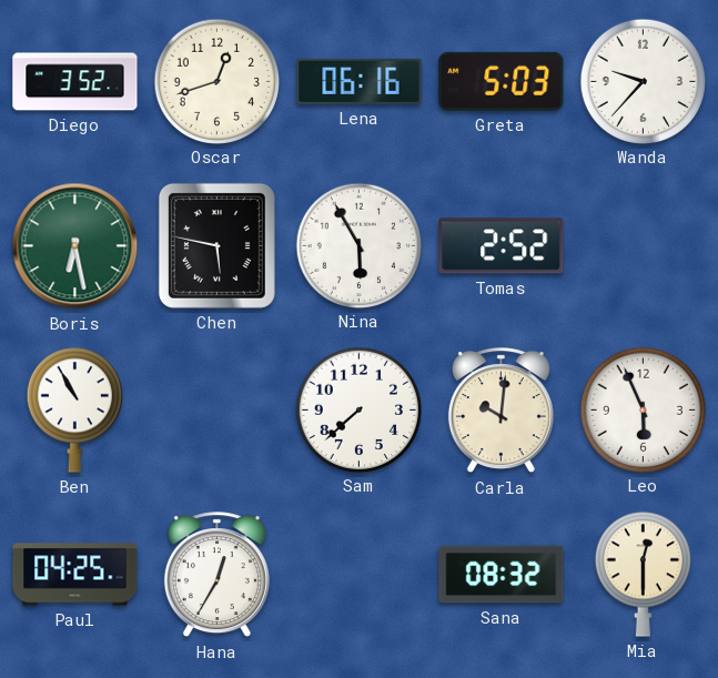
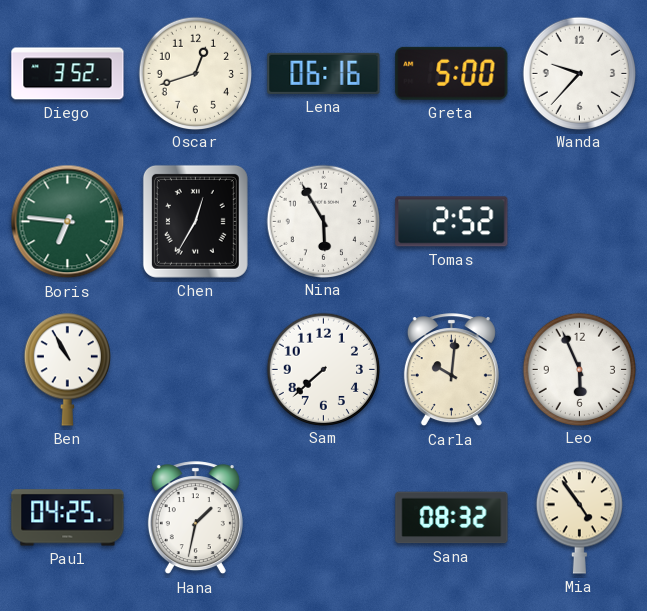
Greta: 5:03 -> 5:00 (452, 73)
Boris: 6:28 -> 6:46 (68, 222)
Chen: 5:47 -> 12:35 (195, 221)
Hana: 12:35 -> 1:32 (195, 518)
Mia: 12:30 -> 4:54 (579, 517)
